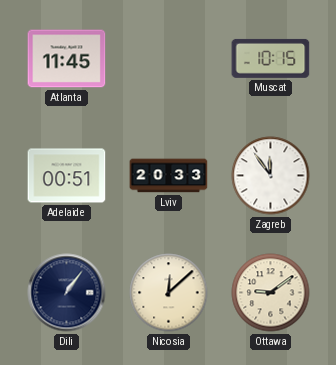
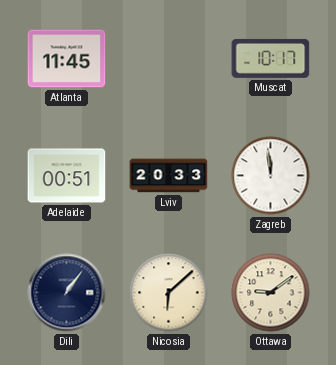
Muscat: 10:15 -> 10:17 (271, 58)
Zagreb: 11:54 -> 11:59 (271, 176)
Nicosia: 12:08 -> 6:08 (169, 293)
